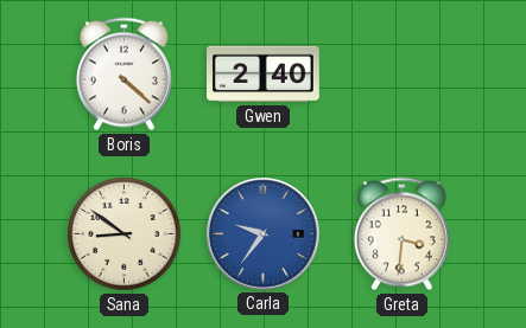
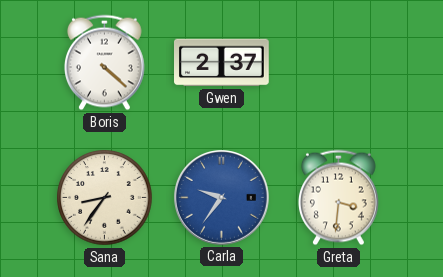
Gwen: 2:40 -> 2:37 (222, 63)
Sana: 8:51 -> 8:36 (105, 198)
